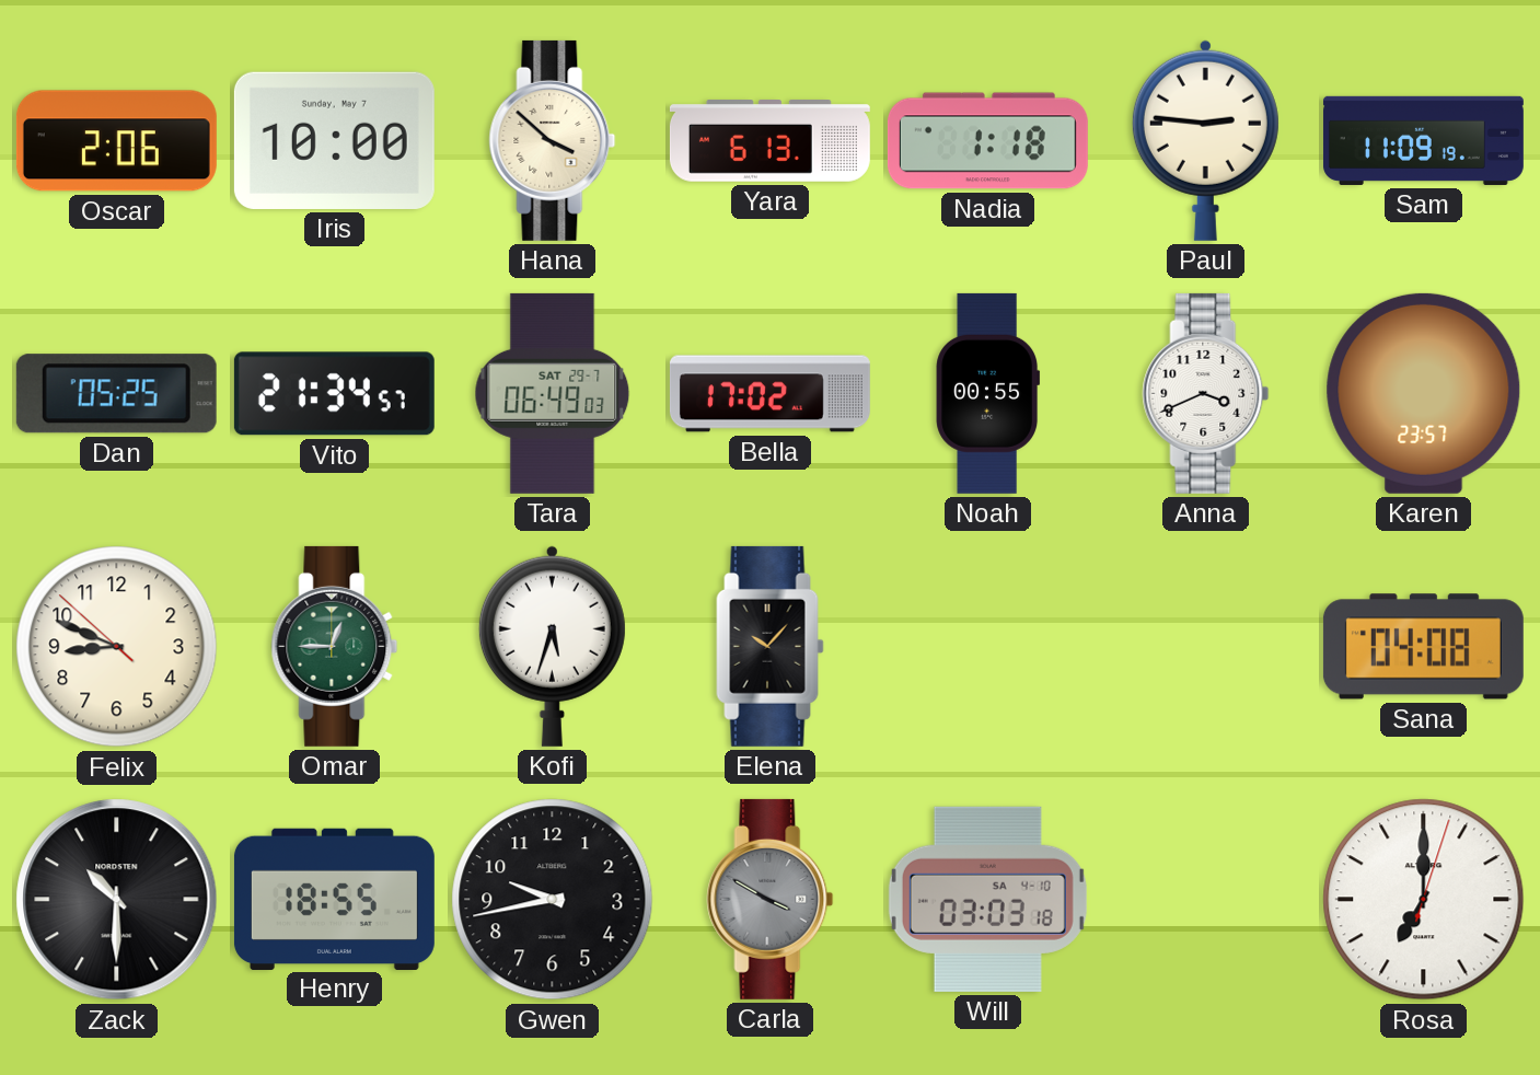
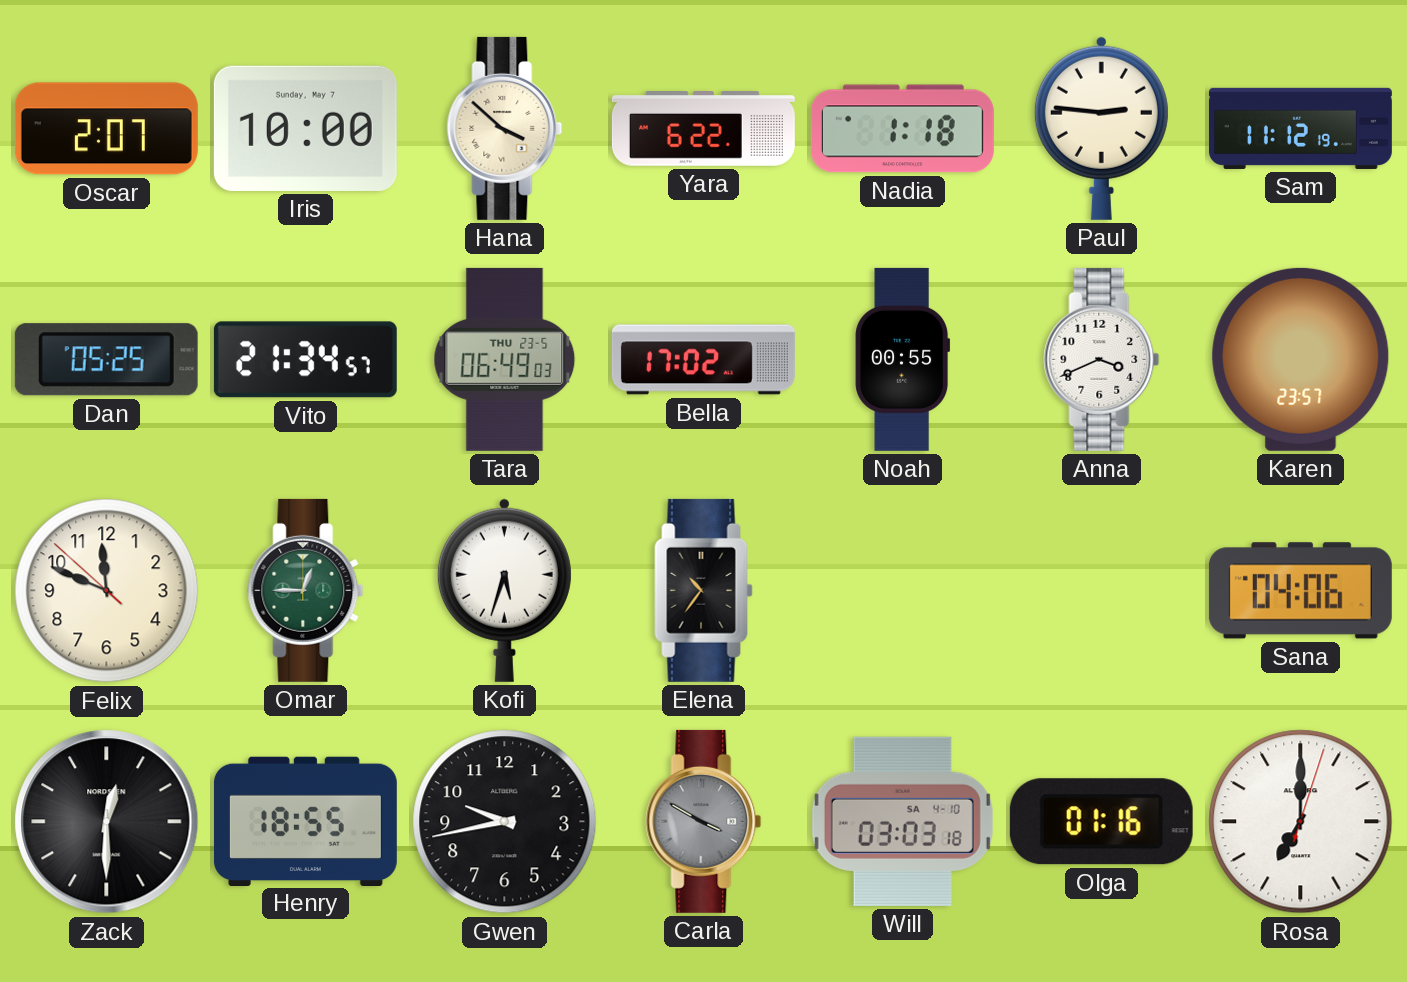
Oscar: 2:06 -> 2:07 (106, 129)
Yara: 6:13 -> 6:22 (703, 129)
Sam: 11:09 -> 11:12 (1300, 128)
Tara date: SAT 29-7 -> THU 23-5 (505, 359)
Felix: 8:48 -> 11:48 (107, 591)
Elena: 10:07 -> 10:36 (704, 590)
Sana: 04:08 -> 04:06 (1300, 591)
Zack: 10:30 -> 12:30 (107, 822)
Olga: none -> 01:16 (1101, 822)
